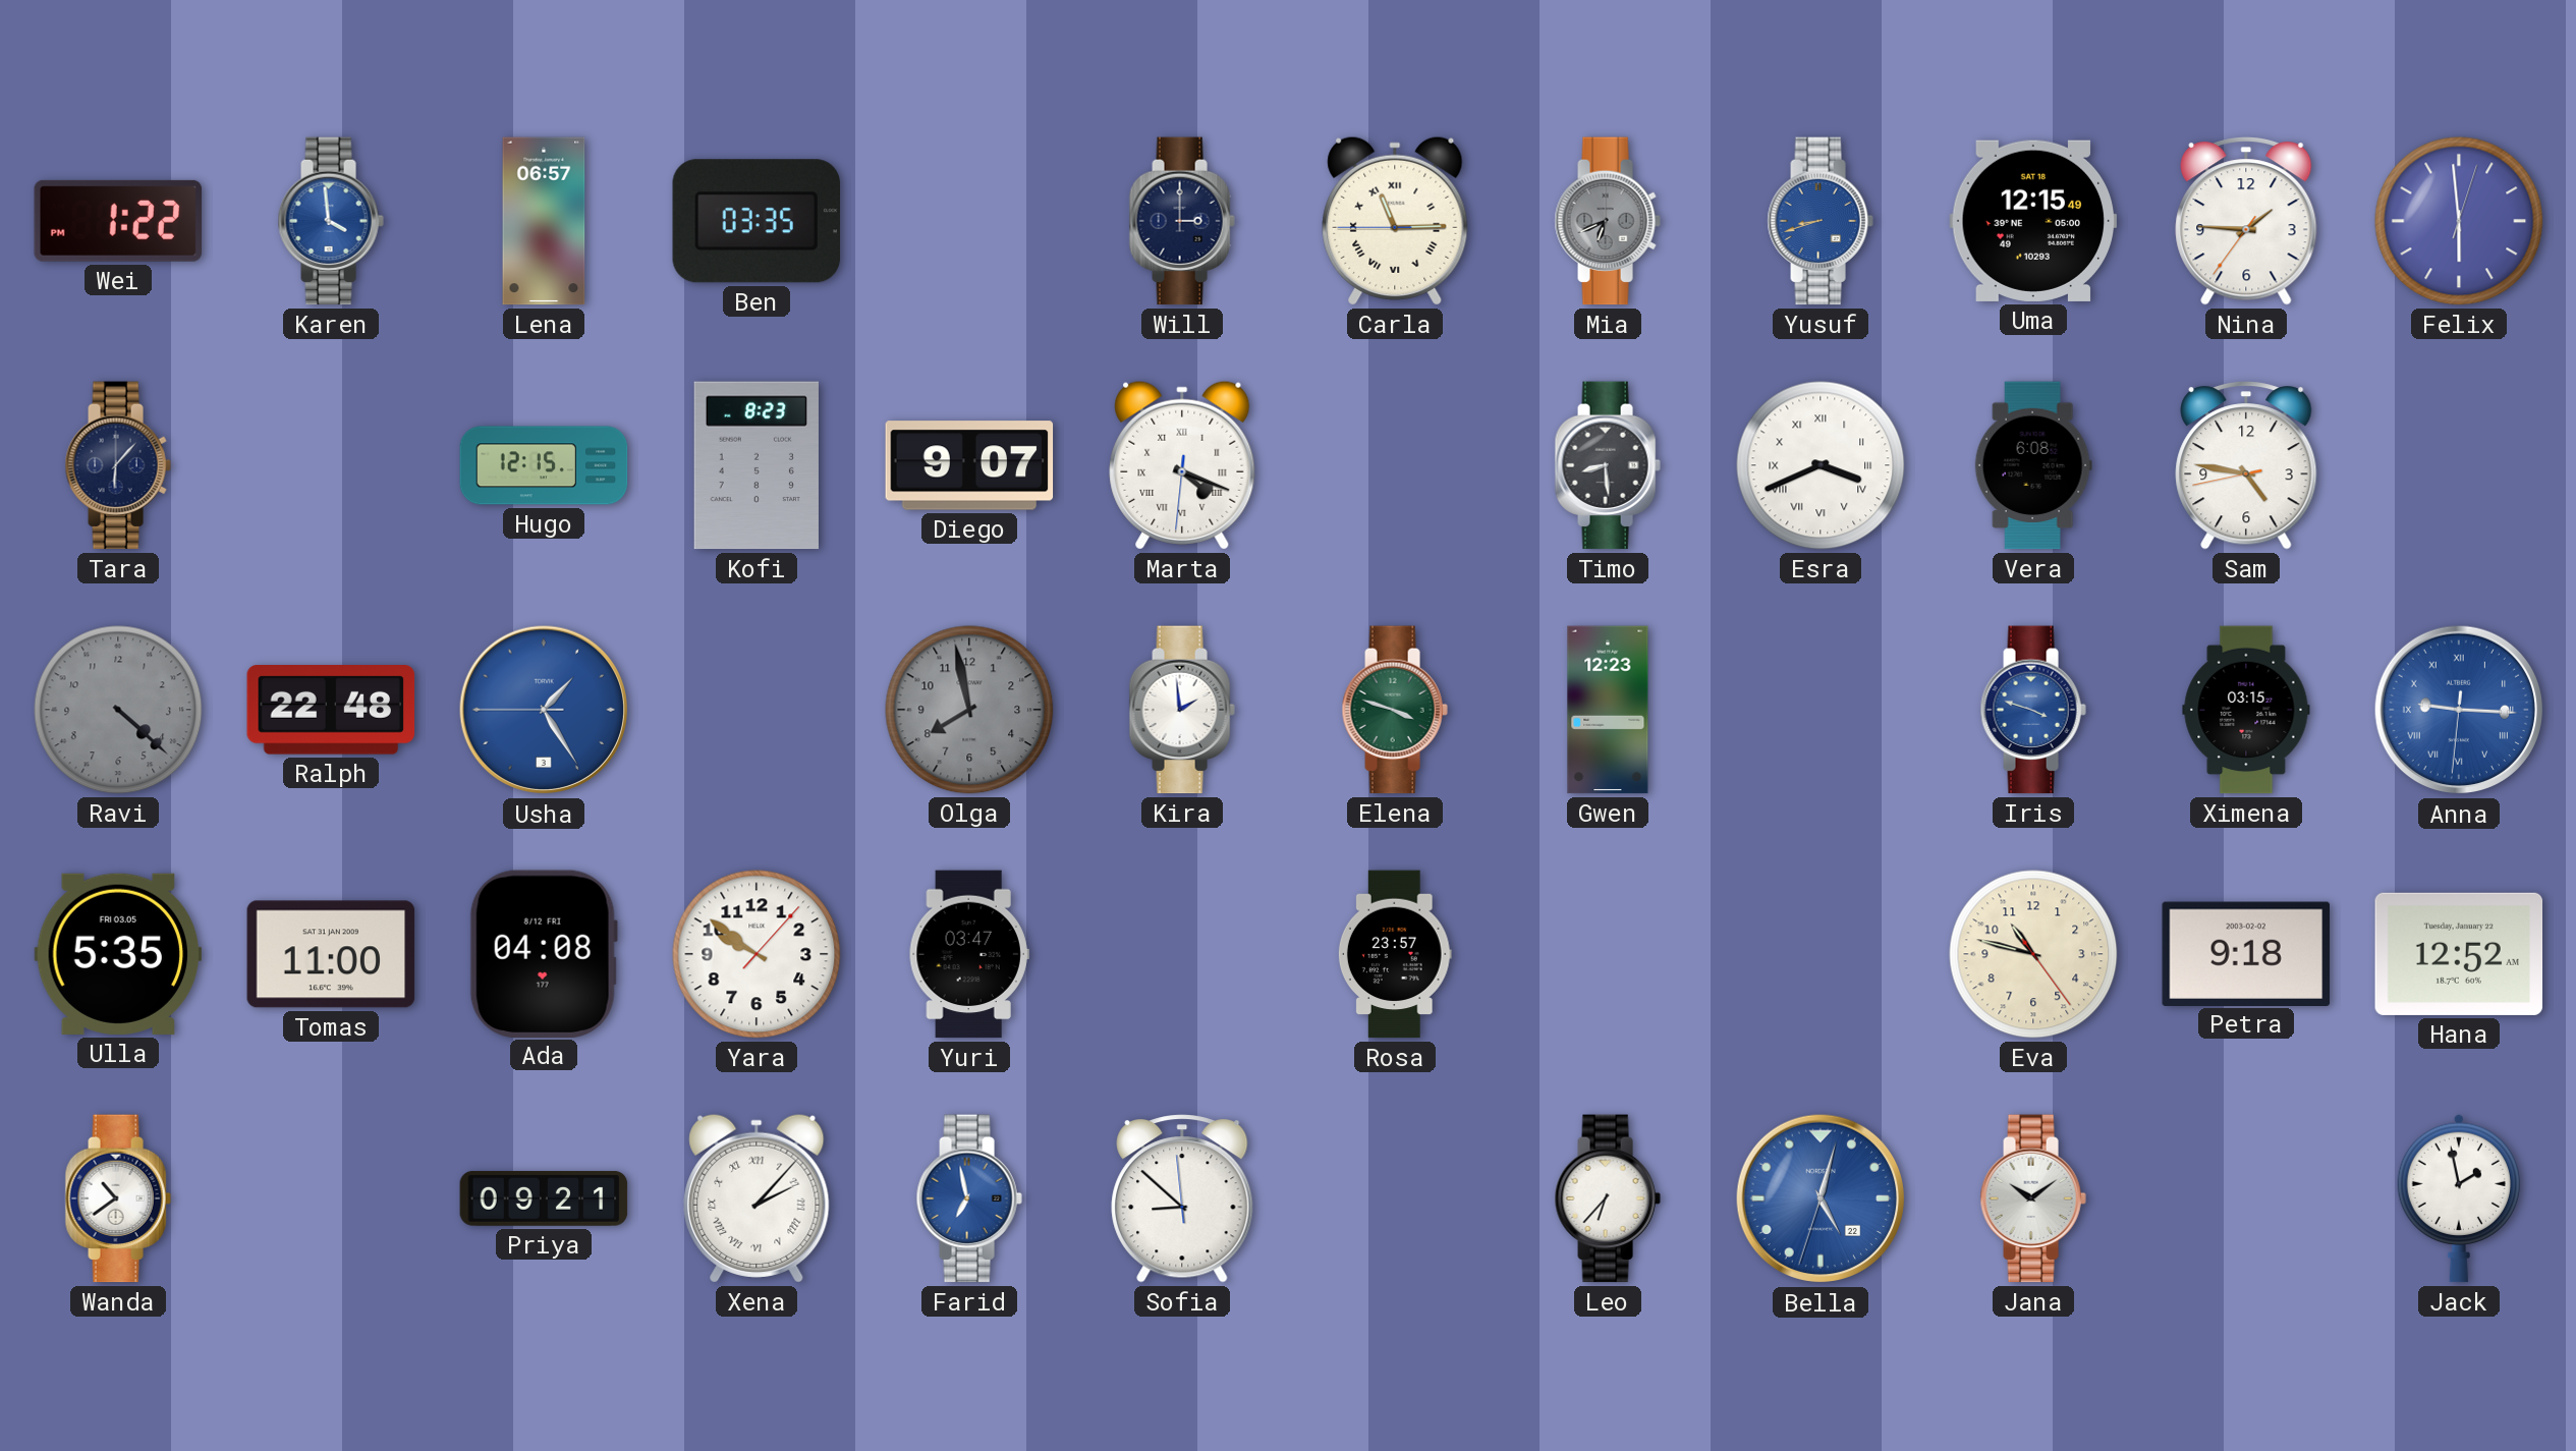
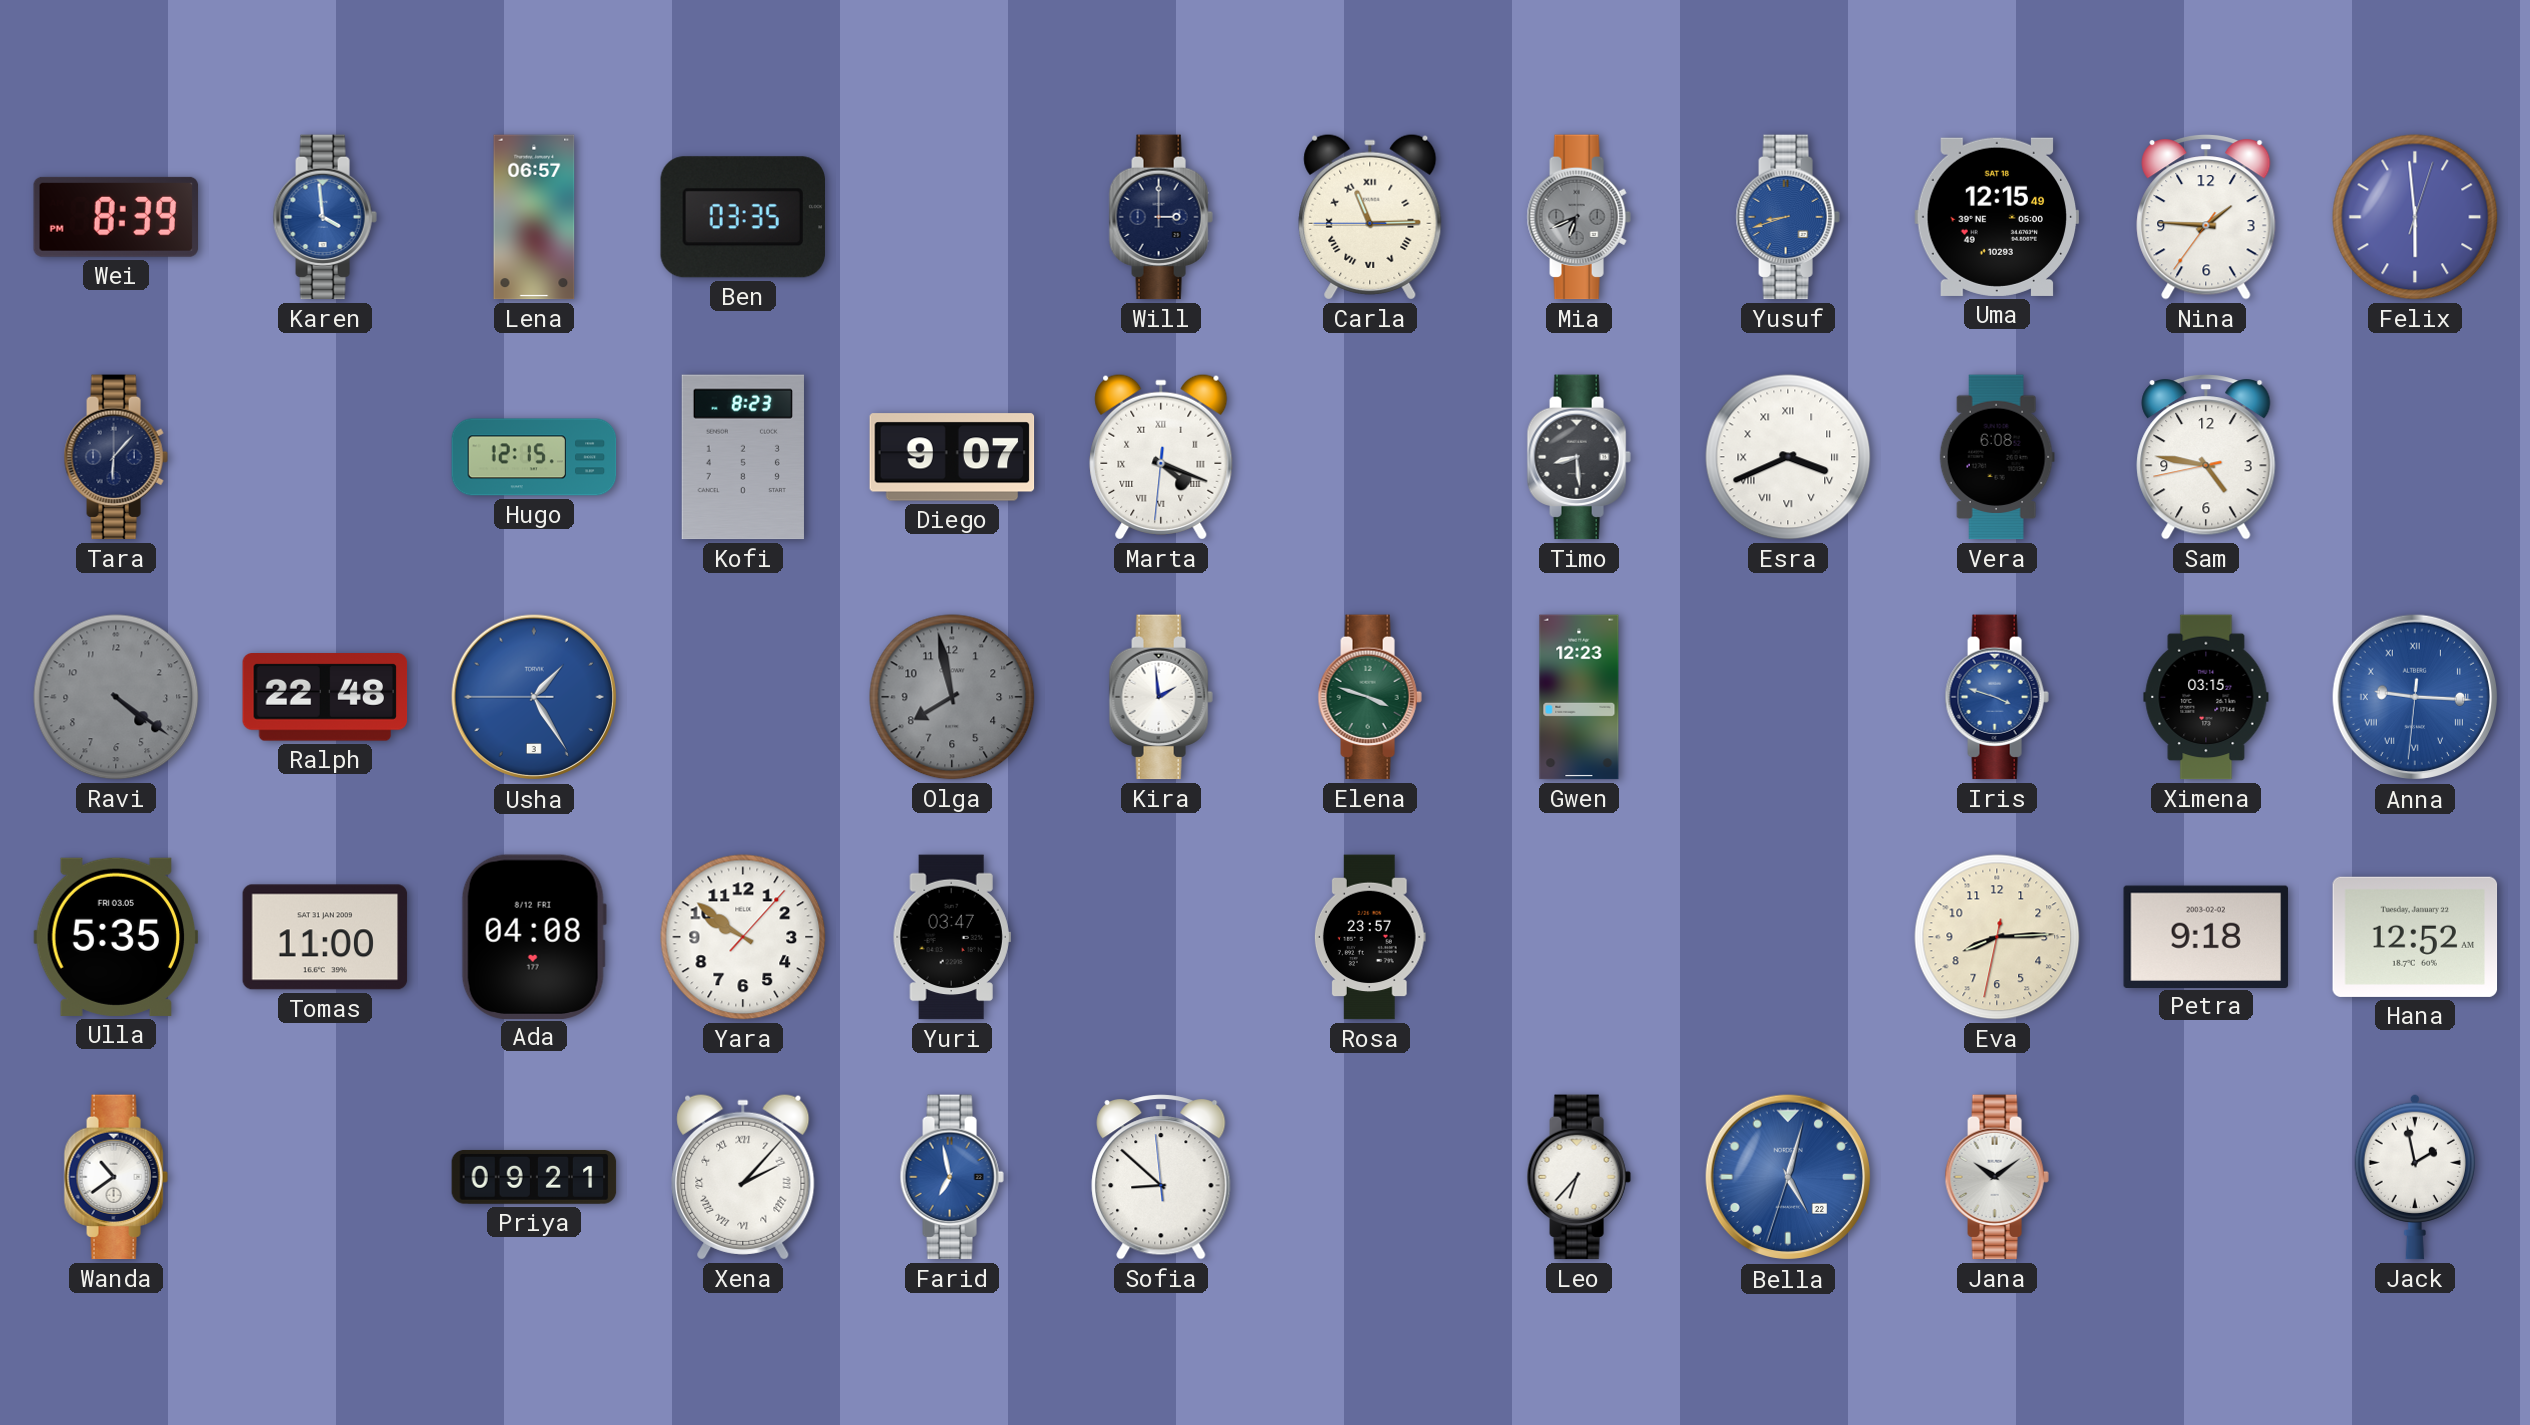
Wei: 1:22 -> 8:39 (116, 217)
Ravi: 4:22 -> 4:21 (116, 697)
Eva: 10:47 -> 8:14 (1997, 937)
